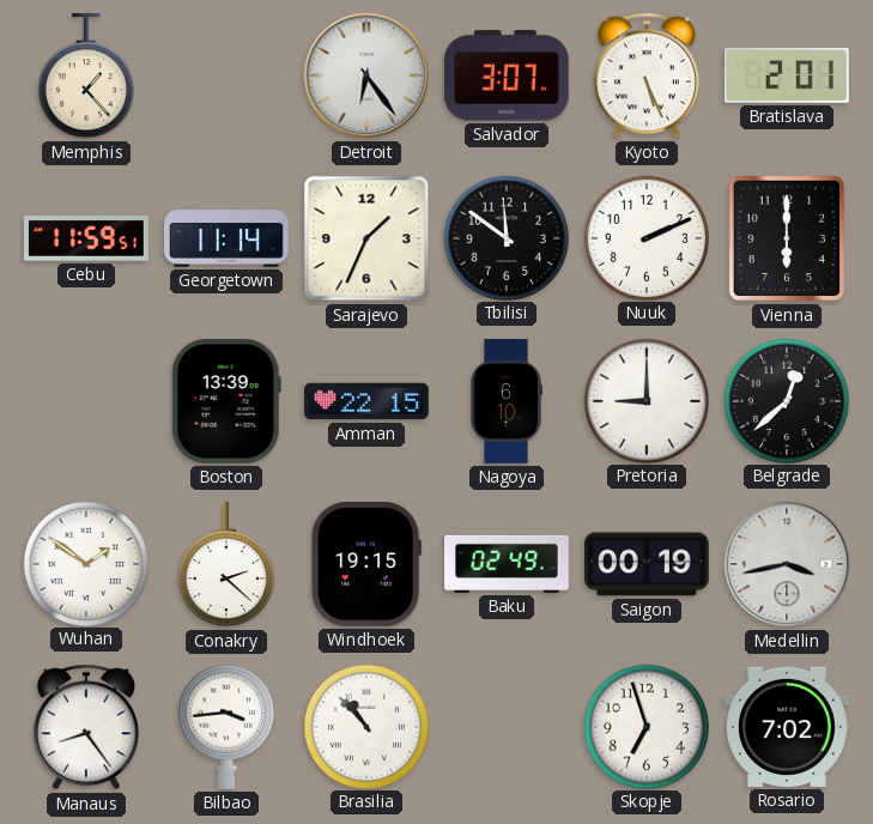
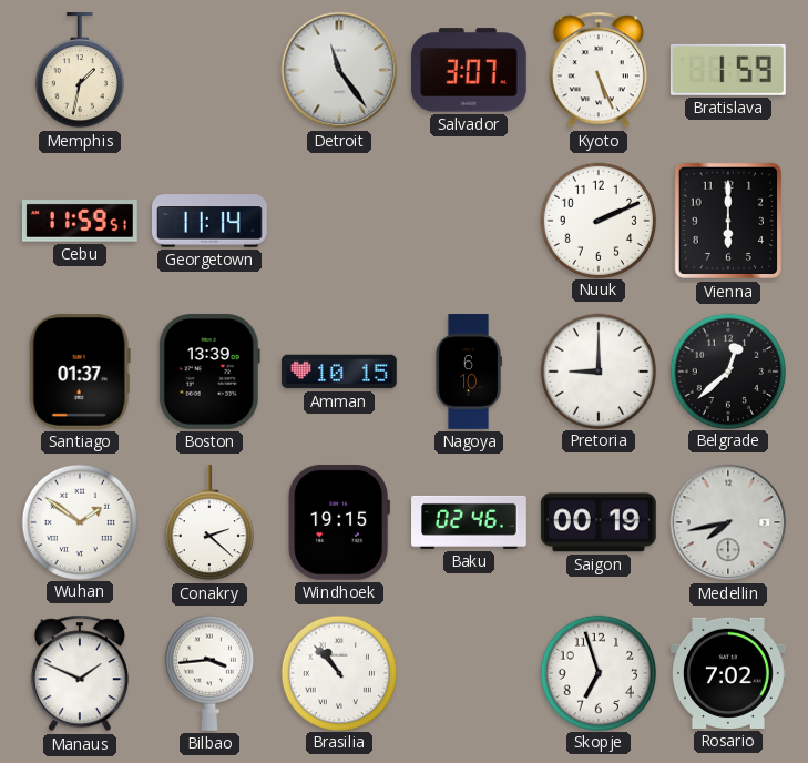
Memphis: 1:23 -> 1:32 (80, 71)
Detroit: 6:24 -> 11:24 (339, 70)
Bratislava: 2:01 -> 1:59 (728, 70)
Sarajevo: 1:34 -> none (366, 238)
Tbilisi: 11:51 -> none (505, 237)
Santiago: none -> 01:37 (80, 372)
Amman: 22:15 -> 10:15 (340, 372)
Baku: 02:49 -> 02:46 (469, 522)
Medellin: 3:43 -> 7:43 (728, 522)
Manaus: 8:24 -> 1:49 (80, 673)
